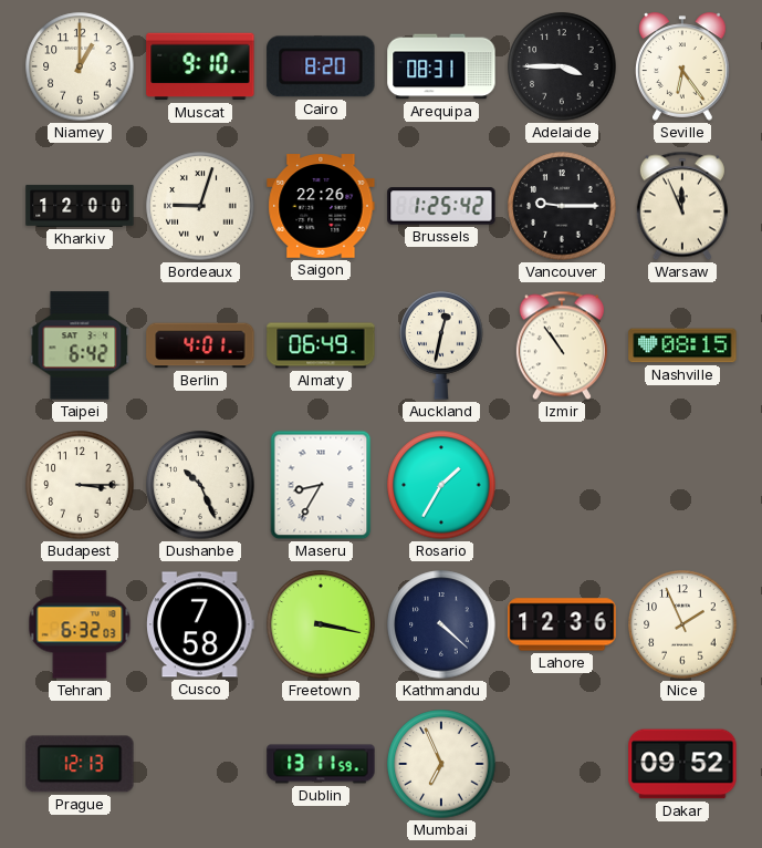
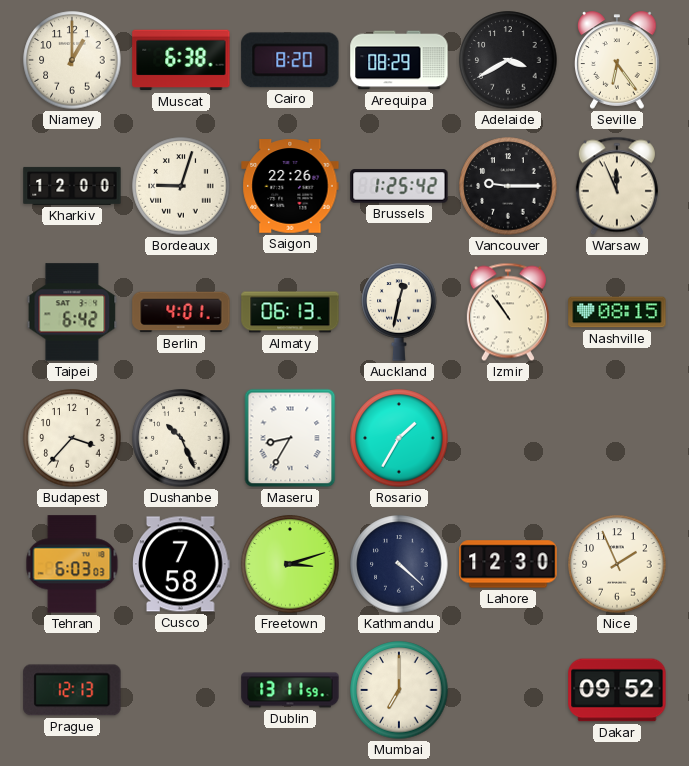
Muscat: 9:10 -> 6:38 (181, 60)
Arequipa: 08:31 -> 08:29 (399, 60)
Adelaide: 3:45 -> 3:40 (508, 60)
Almaty: 06:49 -> 06:13 (290, 312)
Budapest: 3:15 -> 3:37 (72, 438)
Tehran: 6:32 -> 6:03 (72, 564)
Freetown: 3:17 -> 3:12 (290, 564)
Lahore: 12:36 -> 12:30 (508, 564)
Mumbai: 6:56 -> 7:00 (399, 690)
